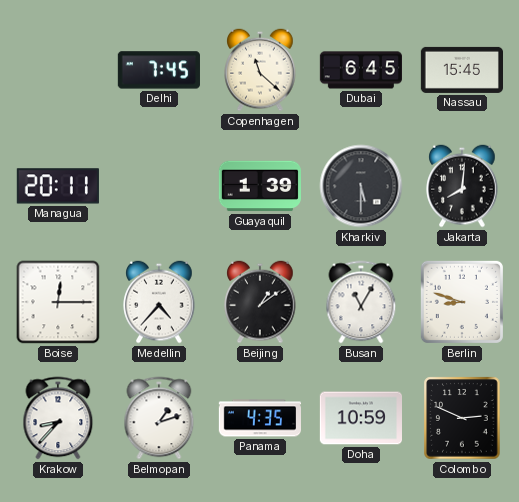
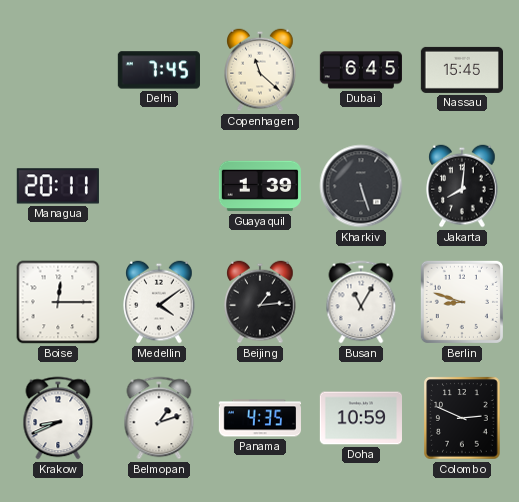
Kharkiv: 5:30 -> 5:27 (361, 186)
Medellin: 4:37 -> 4:09 (159, 302)
Beijing: 1:09 -> 1:14 (260, 302)
Krakow: 8:37 -> 8:41 (58, 418)
